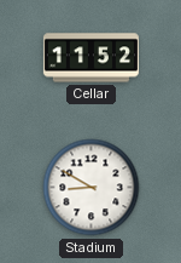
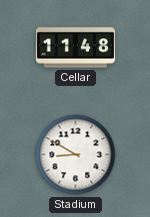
Cellar: 11:52 -> 11:48 (75, 48)
